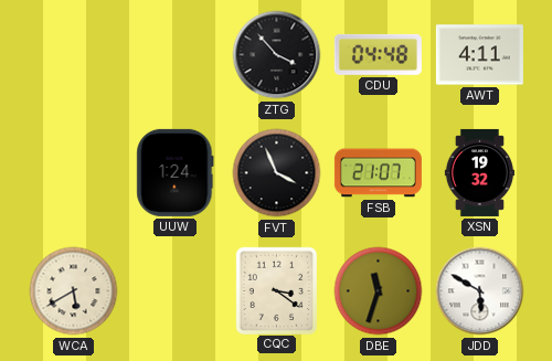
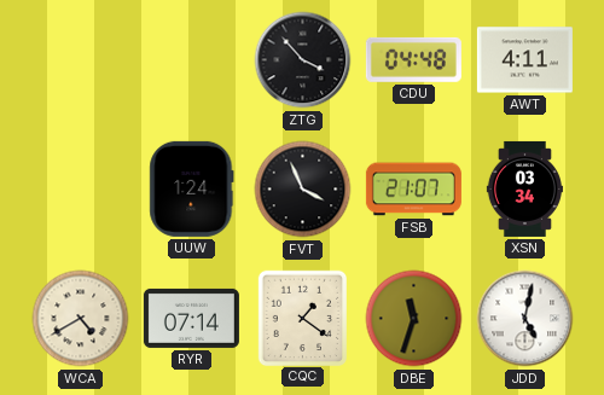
XSN: 19:32 -> 03:34 (524, 188)
WCA: 5:40 -> 4:40 (81, 319)
RYR: none -> 07:14 (191, 318)
CQC: 3:21 -> 1:21 (302, 318)
JDD: 5:50 -> 5:02 (525, 319)
